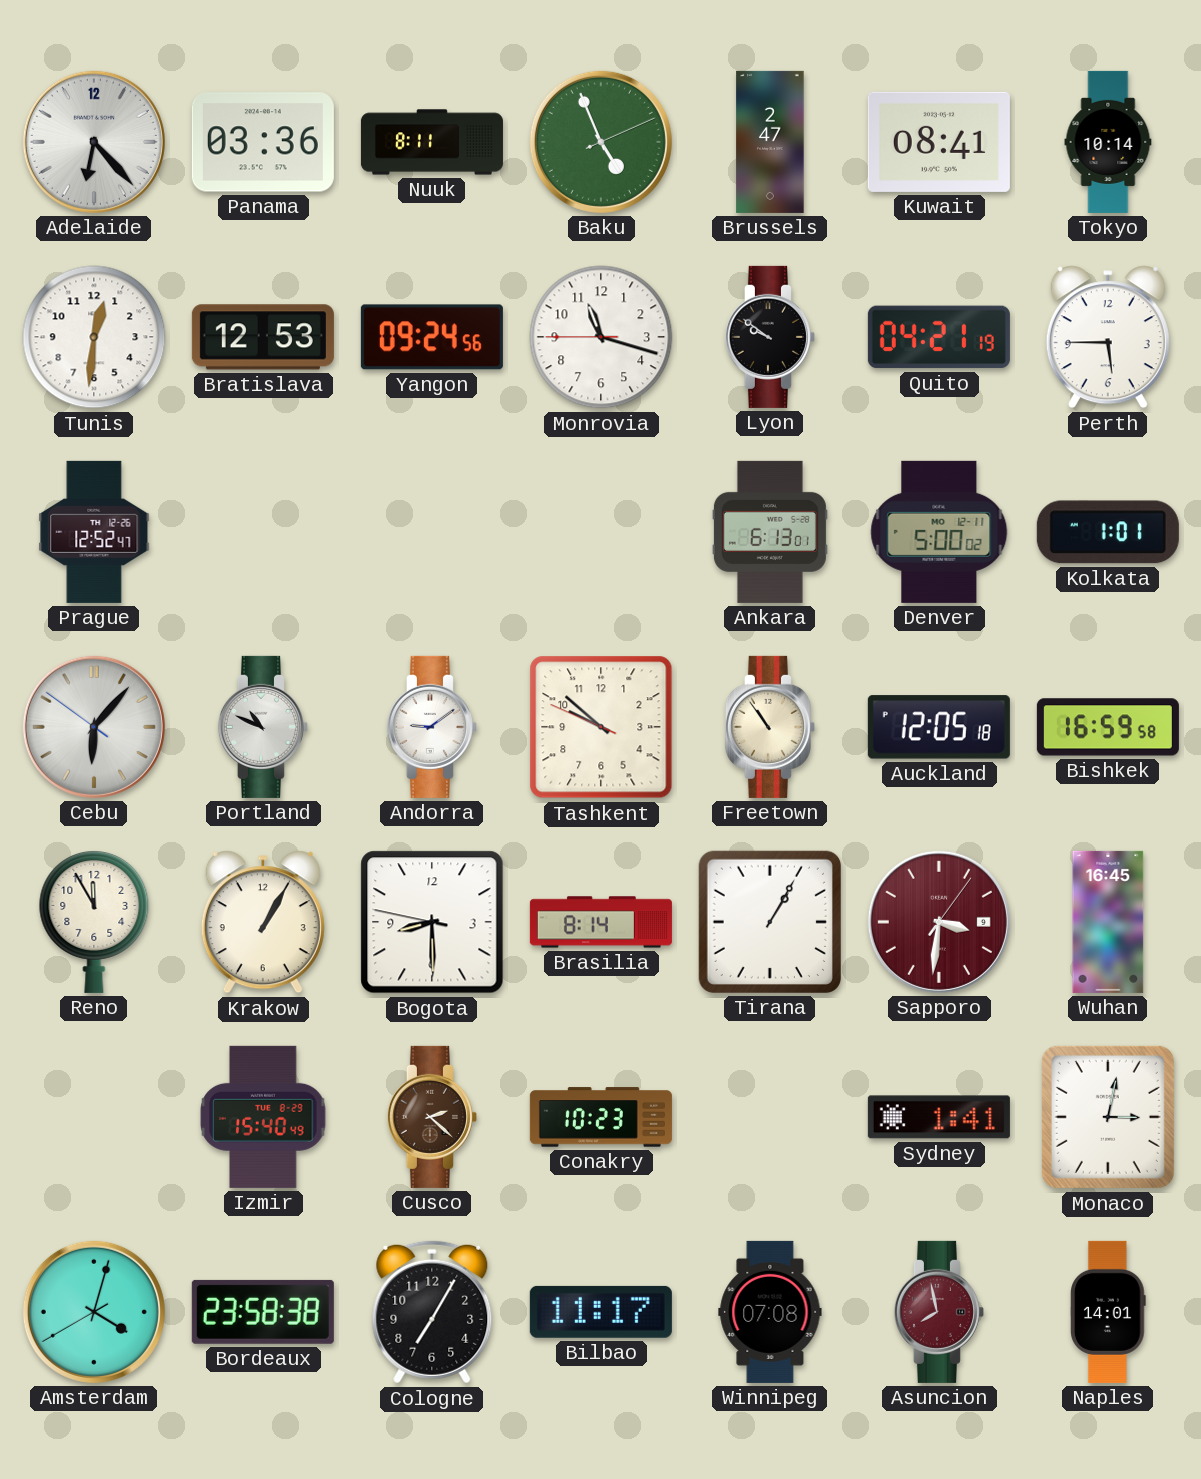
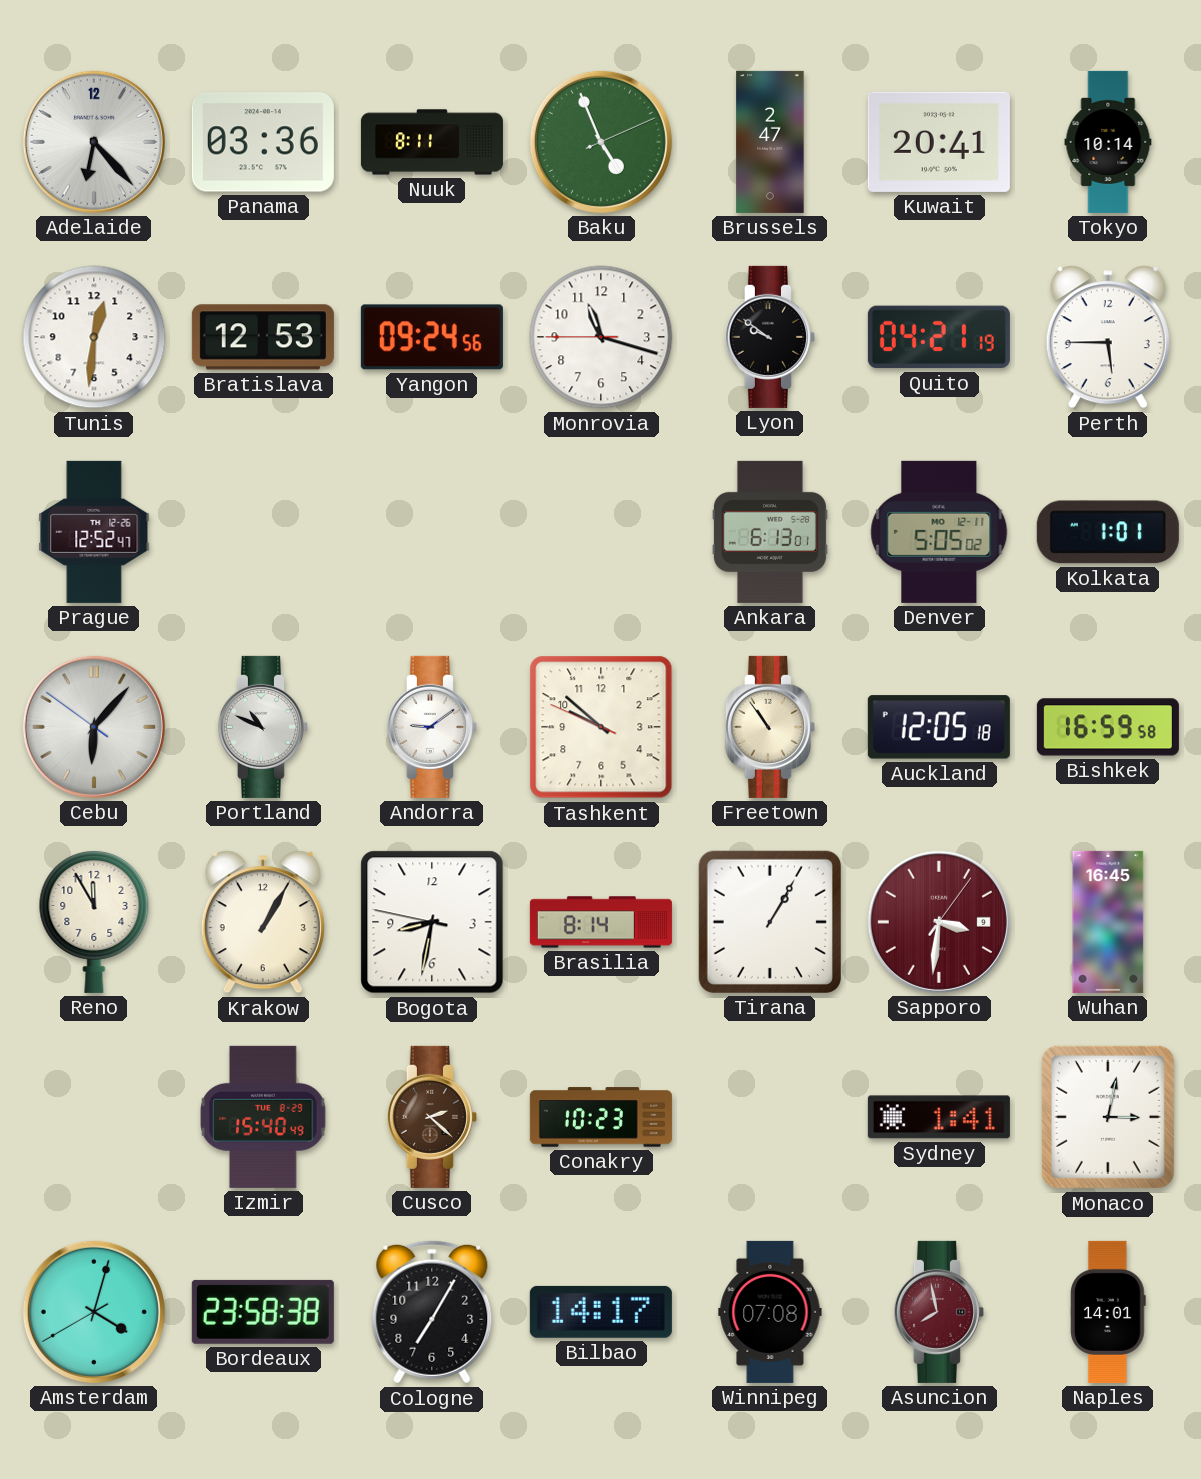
Kuwait: 08:41 -> 20:41 (939, 142)
Denver: 5:00 -> 5:05 (939, 532)
Bogota: 8:29 -> 8:31 (432, 922)
Bilbao: 11:17 -> 14:17 (601, 1312)
